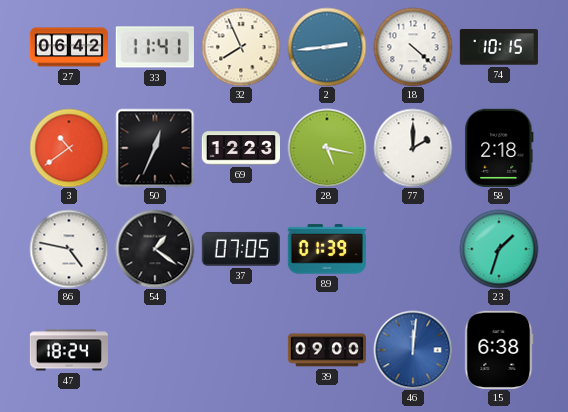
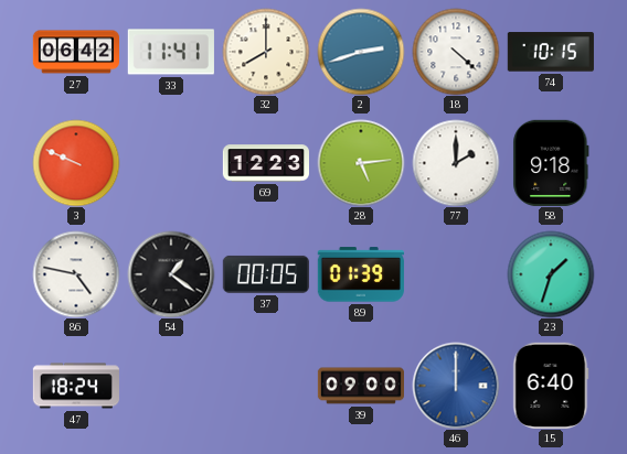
32: 7:56 -> 8:00 (266, 52)
2: 2:44 -> 2:42 (361, 52)
3: 10:39 -> 9:49 (76, 163)
50: 12:34 -> none (155, 148)
28: 5:17 -> 5:14 (361, 163)
58: 2:18 -> 9:18 (551, 163)
37: 07:05 -> 00:05 (266, 274)
46: 12:01 -> 12:00 (456, 386)
15: 6:38 -> 6:40 (551, 386)
